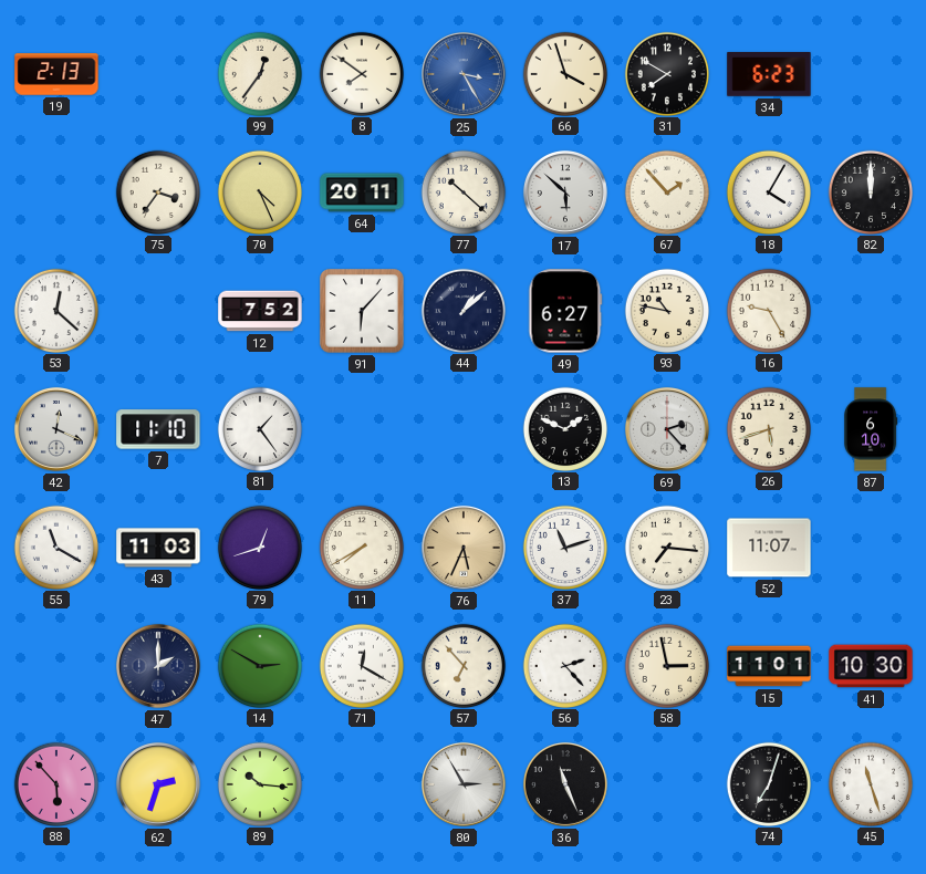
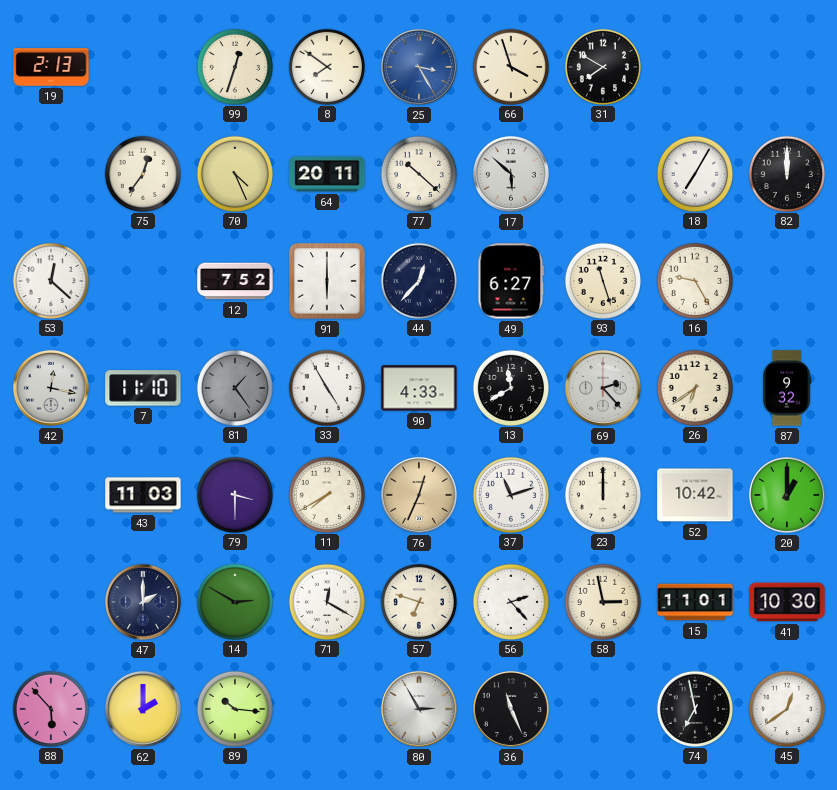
99: 12:36 -> 12:33 (234, 66)
34: 6:23 -> none (769, 75)
75: 3:36 -> 12:36 (142, 173)
67: 1:53 -> none (666, 191)
18: 4:05 -> 7:05 (694, 173)
91: 6:07 -> 6:00 (327, 281)
44: 1:08 -> 12:37 (418, 280)
93: 10:47 -> 11:27 (602, 280)
42: 12:19 -> 12:17 (51, 388)
81 dial: white -> grey (234, 387)
33: none -> 4:55 (326, 387)
90: none -> 4:33 (419, 388)
13: 1:49 -> 11:40 (510, 387)
26: 5:42 -> 6:39 (694, 387)
87: 6:10 -> 9:32 (788, 388)
55: 11:20 -> none (55, 547)
79: 12:42 -> 3:30 (234, 494)
76: 5:34 -> 12:34 (419, 495)
23: 7:16 -> 12:00 (602, 494)
52: 11:07 -> 10:42 (695, 495)
20: none -> 1:00 (787, 495)
57: 6:53 -> 6:48 (418, 601)
62: 2:33 -> 2:00 (143, 709)
74: 7:03 -> 6:58 (694, 708)
45: 11:27 -> 12:39 (786, 708)
